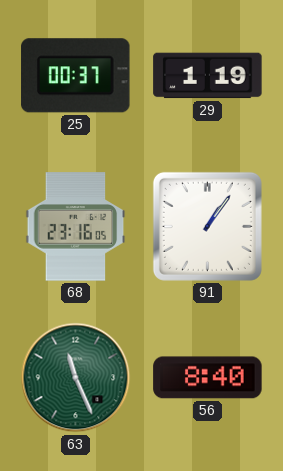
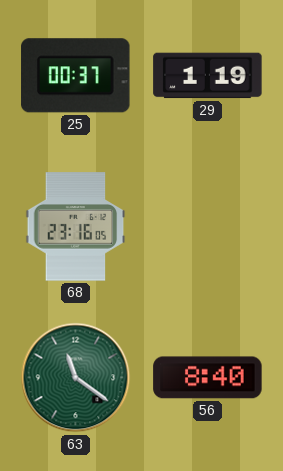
91: 1:06 -> none (207, 226)
63: 11:26 -> 11:21 (76, 378)
